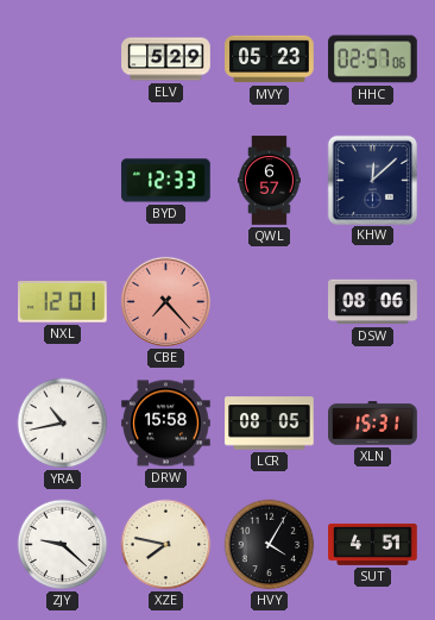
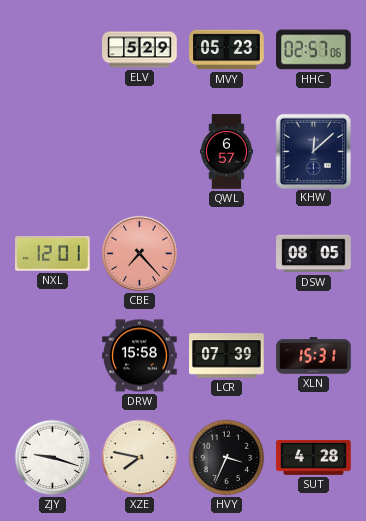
BYD: 12:33 -> none (166, 181)
DSW: 08:06 -> 08:05 (314, 254)
YRA: 10:43 -> none (63, 424)
LCR: 08:05 -> 07:39 (227, 356)
ZJY: 9:22 -> 9:18 (53, 458)
HVY: 4:05 -> 3:34 (227, 458)
SUT: 4:51 -> 4:28 (314, 457)
